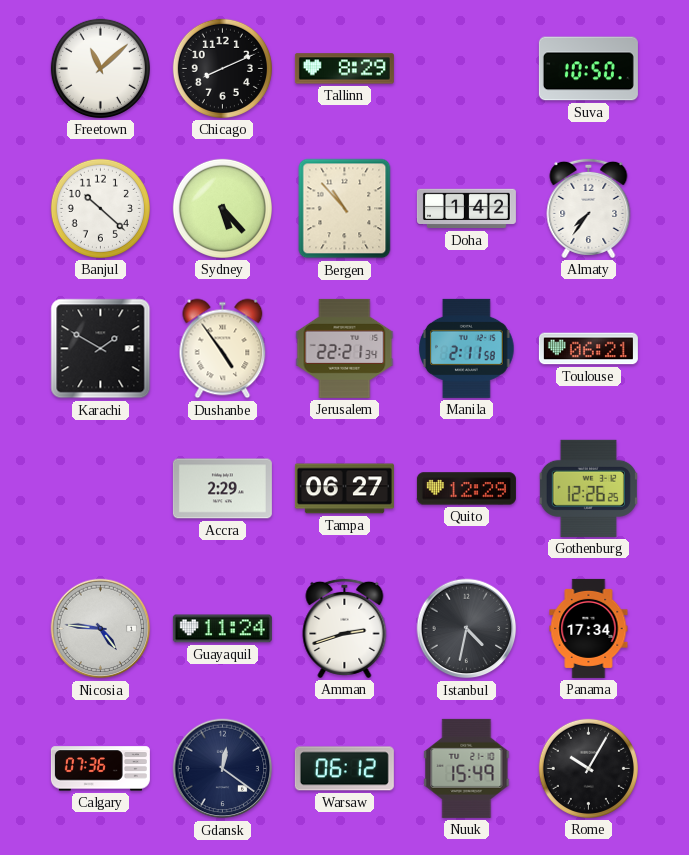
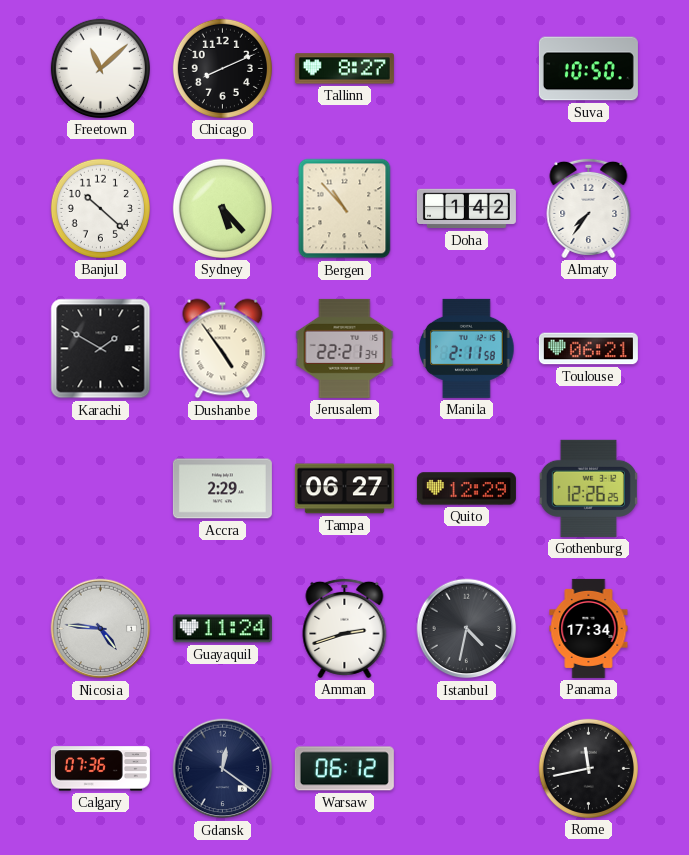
Tallinn: 8:29 -> 8:27 (344, 69)
Nuuk: 15:49 -> none (467, 768)
Rome: 10:05 -> 11:43 (588, 768)
